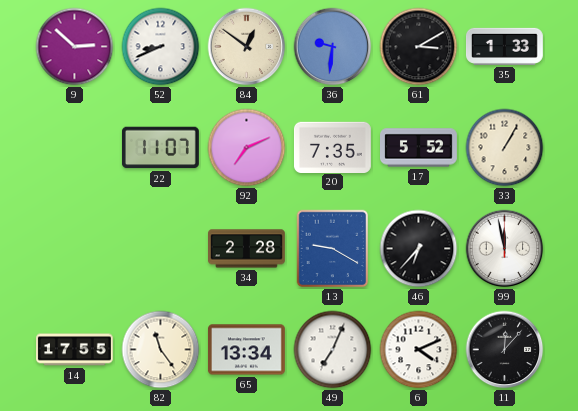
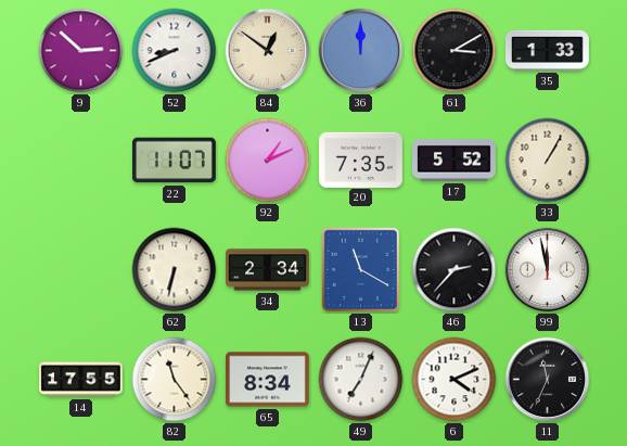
36: 9:31 -> 12:00 (361, 51)
92: 7:11 -> 1:11 (268, 161)
62: none -> 6:32 (175, 270)
34: 2:28 -> 2:34 (268, 270)
13: 9:20 -> 11:20 (361, 270)
46: 6:37 -> 2:37 (455, 270)
65: 13:34 -> 8:34 (267, 380)
11: 12:07 -> 11:34 (548, 380)
